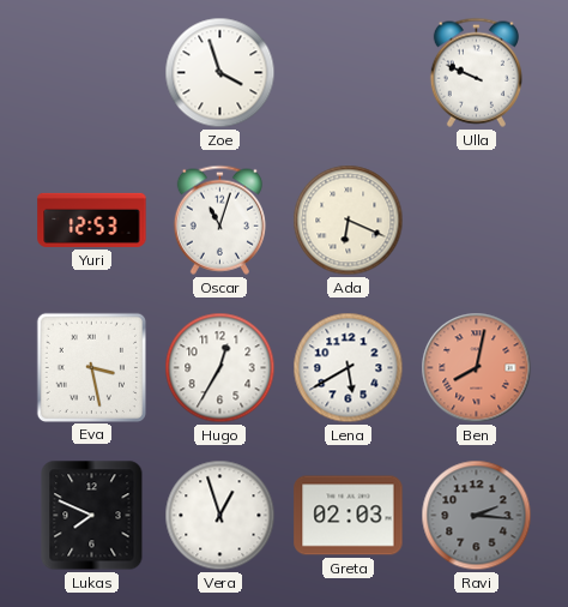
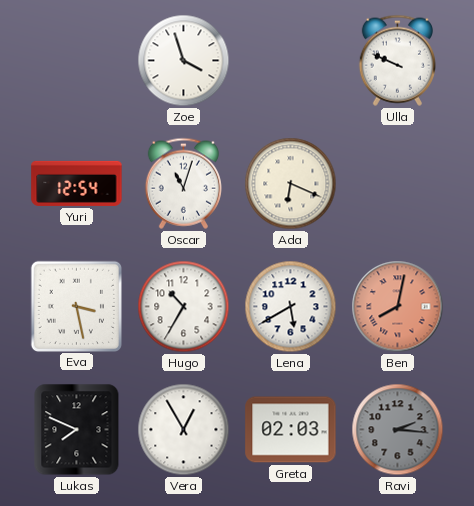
Yuri: 12:53 -> 12:54 (77, 183)
Hugo: 12:35 -> 10:35 (184, 307)
Vera: 12:57 -> 12:55 (184, 430)
